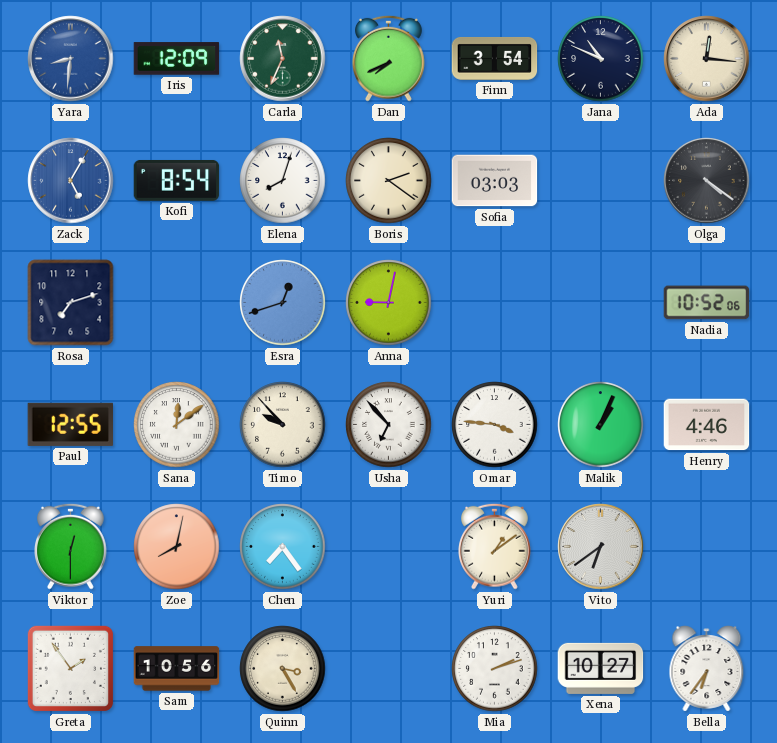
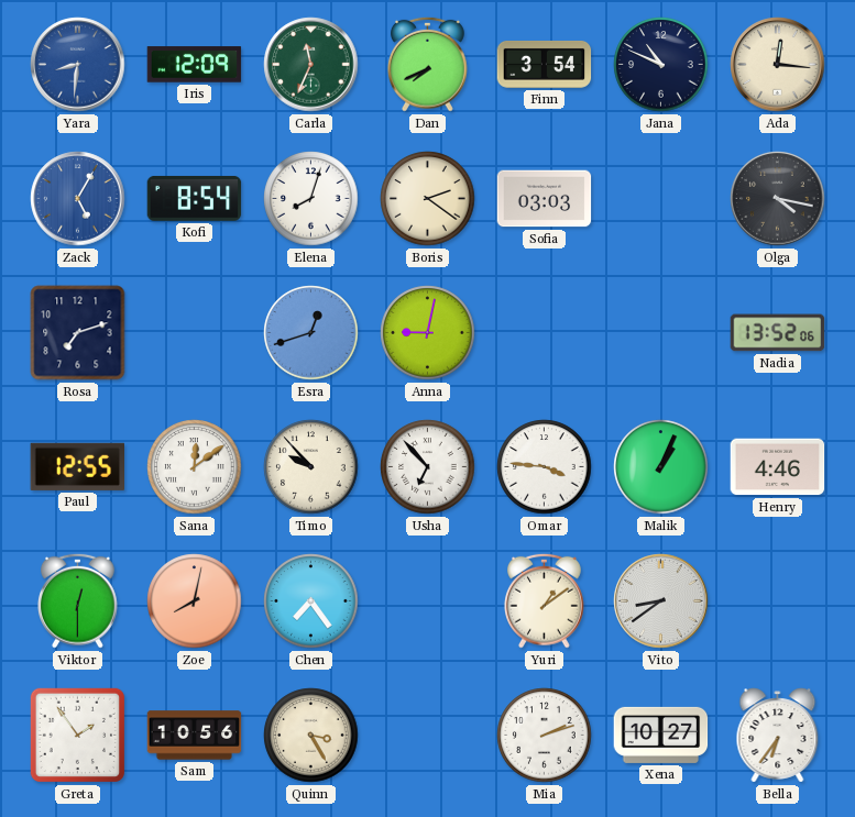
Olga: 4:21 -> 4:17 (778, 199)
Nadia: 10:52 -> 13:52 (778, 333)
Vito: 6:39 -> 8:39 (661, 601)
